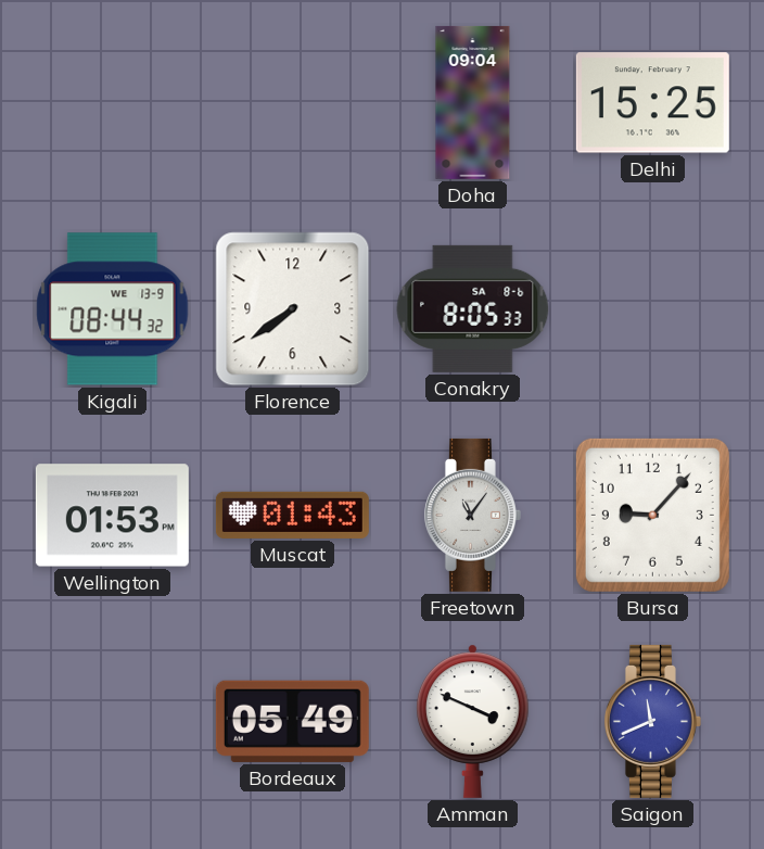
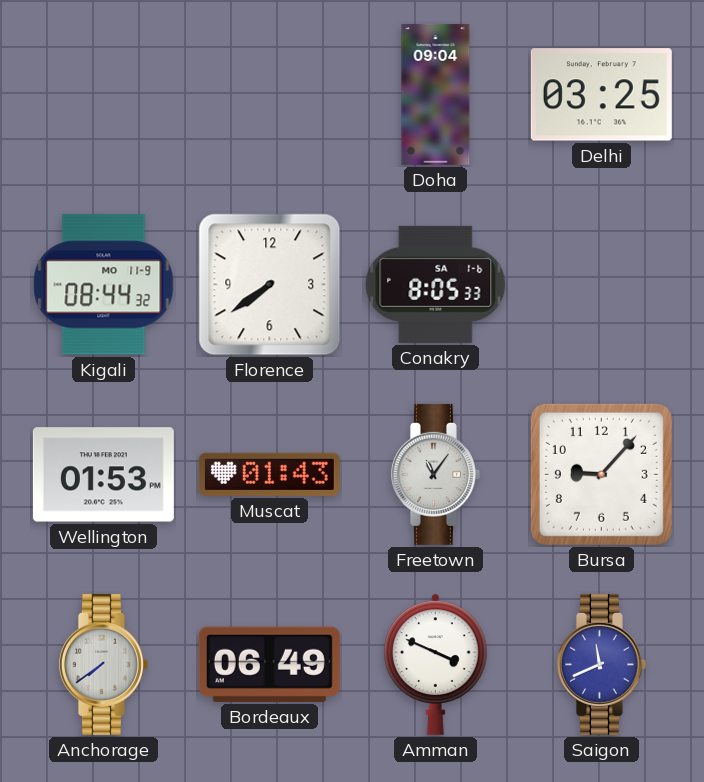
Delhi: 15:25 -> 03:25 (601, 95)
Kigali date: WE 13-9 -> MO 11-9 (104, 285)
Conakry date: SA 8-6 -> SA 1-6 (436, 284)
Anchorage: none -> 7:39 (103, 664)
Bordeaux: 05:49 -> 06:49 (269, 664)
